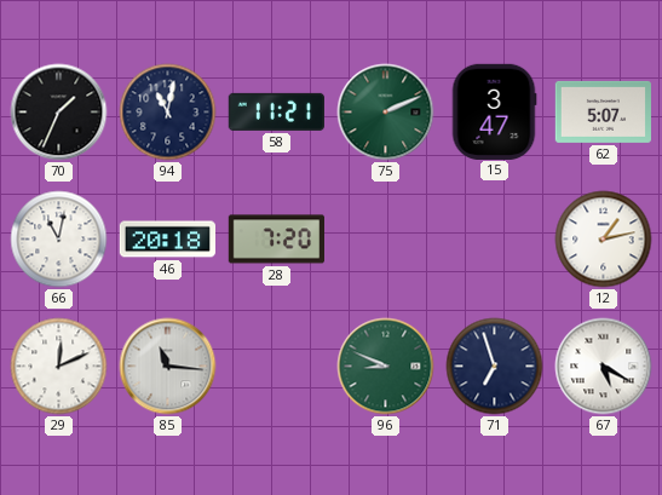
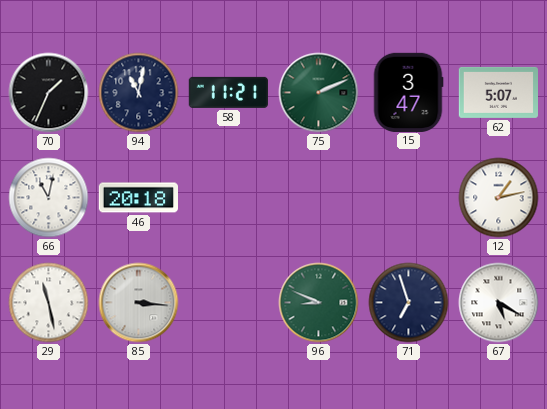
28: 7:20 -> none (276, 240)
29: 12:11 -> 11:28 (49, 303)
85: 11:16 -> 3:16 (139, 303)
